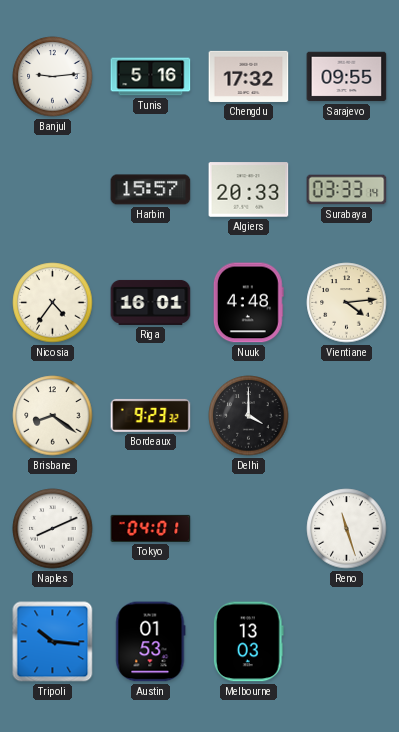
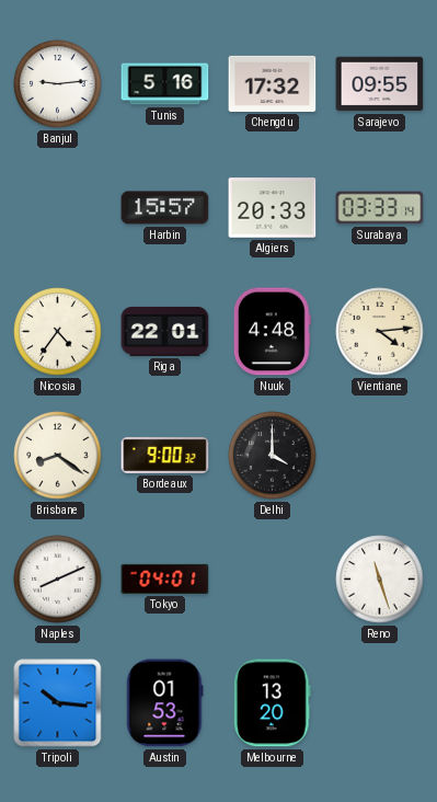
Riga: 16:01 -> 22:01 (165, 331)
Bordeaux: 9:23 -> 9:00 (165, 455)
Melbourne: 13:03 -> 13:20 (272, 703)
